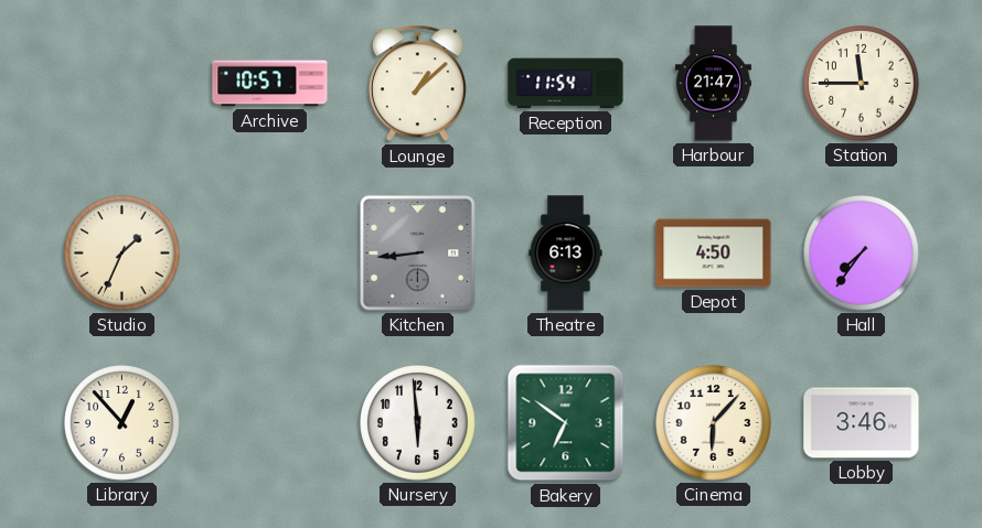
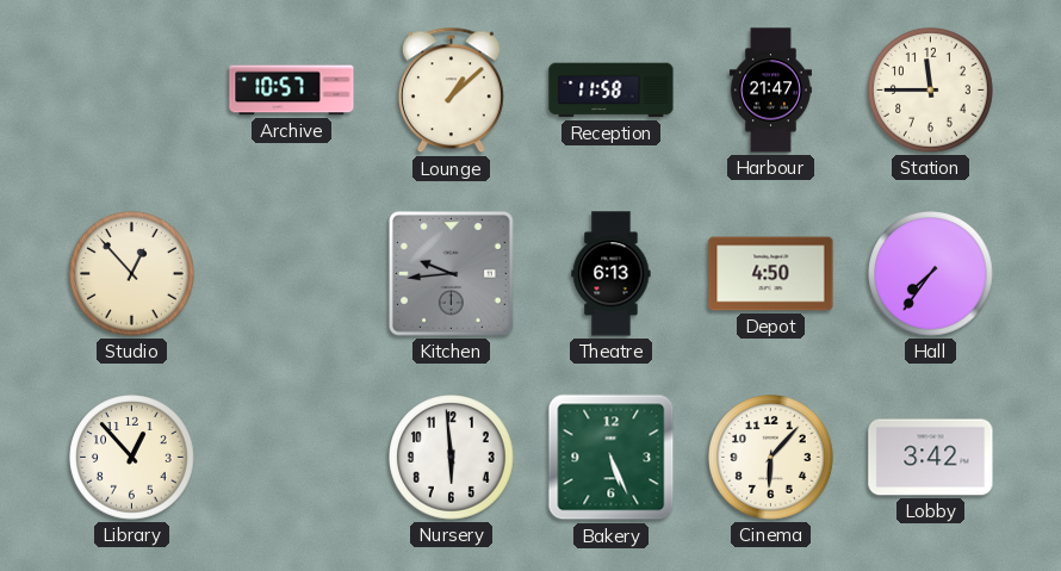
Reception: 11:54 -> 11:58 (612, 91)
Studio: 1:34 -> 12:53 (132, 274)
Kitchen: 8:44 -> 9:44 (451, 273)
Bakery: 6:51 -> 5:26 (612, 458)
Lobby: 3:46 -> 3:42 (931, 458)
